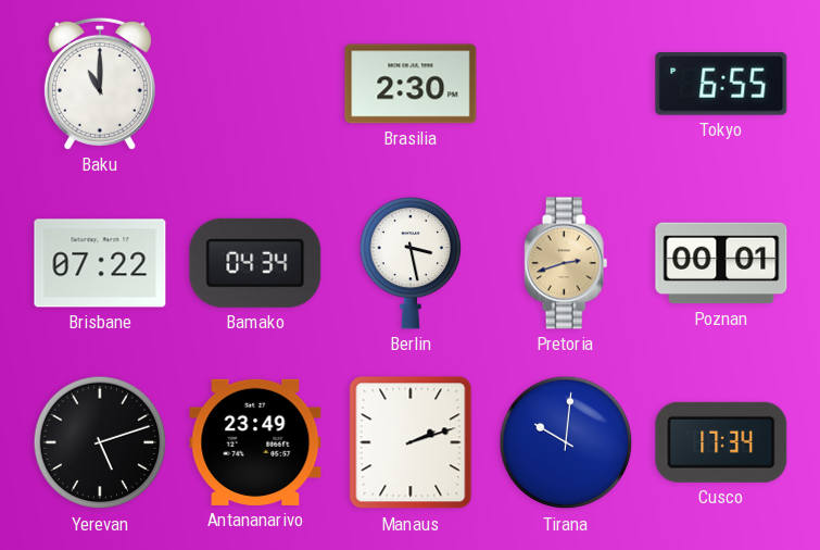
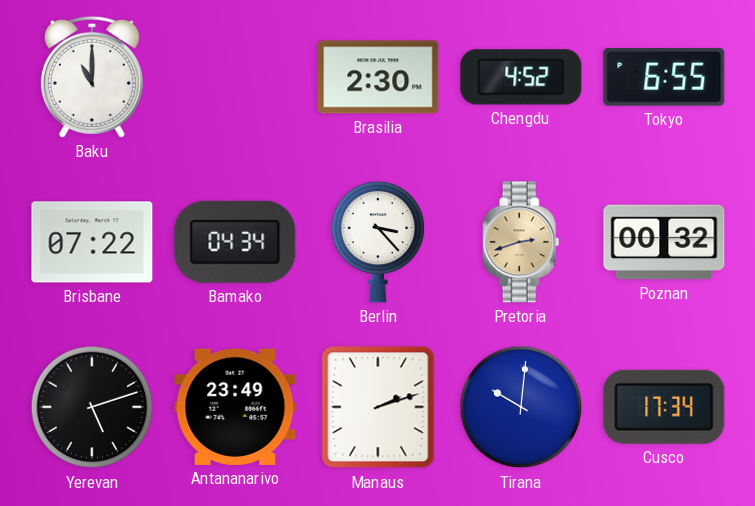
Chengdu: none -> 4:52 (521, 77)
Berlin: 3:28 -> 3:23 (378, 242)
Poznan: 00:01 -> 00:32 (664, 242)
